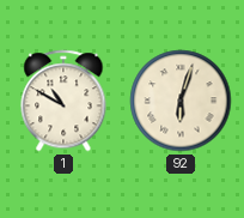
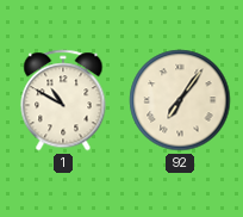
92: 6:03 -> 7:06 (180, 100)
